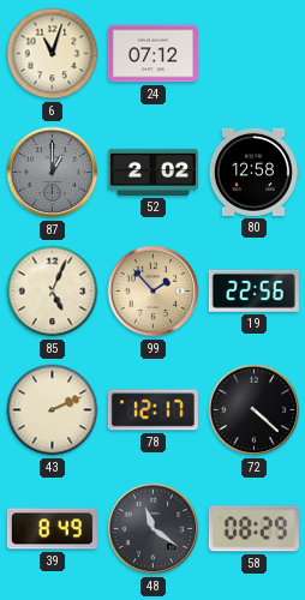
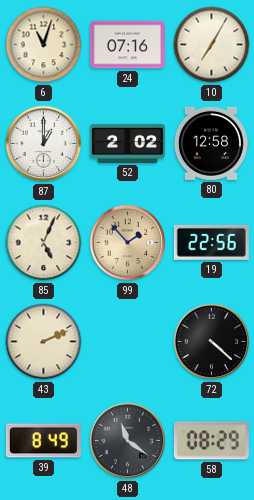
24: 07:12 -> 07:16 (127, 45)
10: none -> 7:05 (212, 45)
87 dial: grey -> white (44, 144)
78: 12:17 -> none (152, 410)
